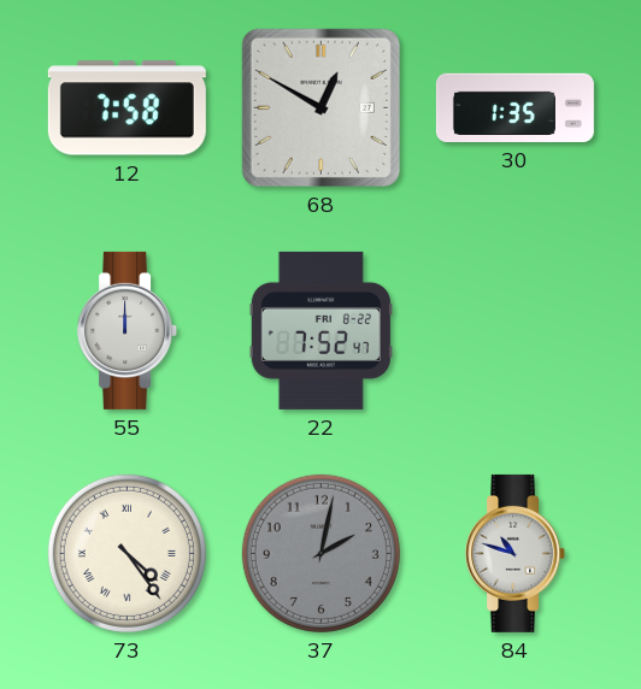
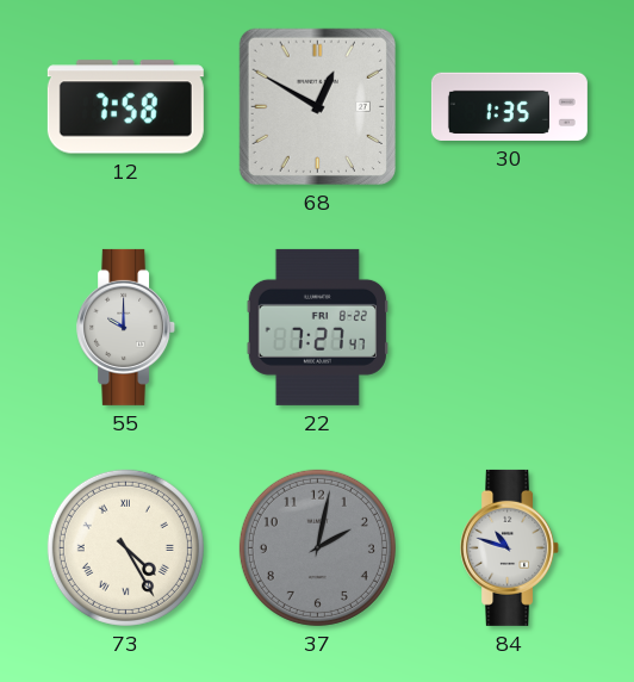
55: 12:00 -> 10:00 (126, 327)
22: 7:52 -> 7:27 (317, 327)
73: 4:24 -> 4:25 (125, 547)
